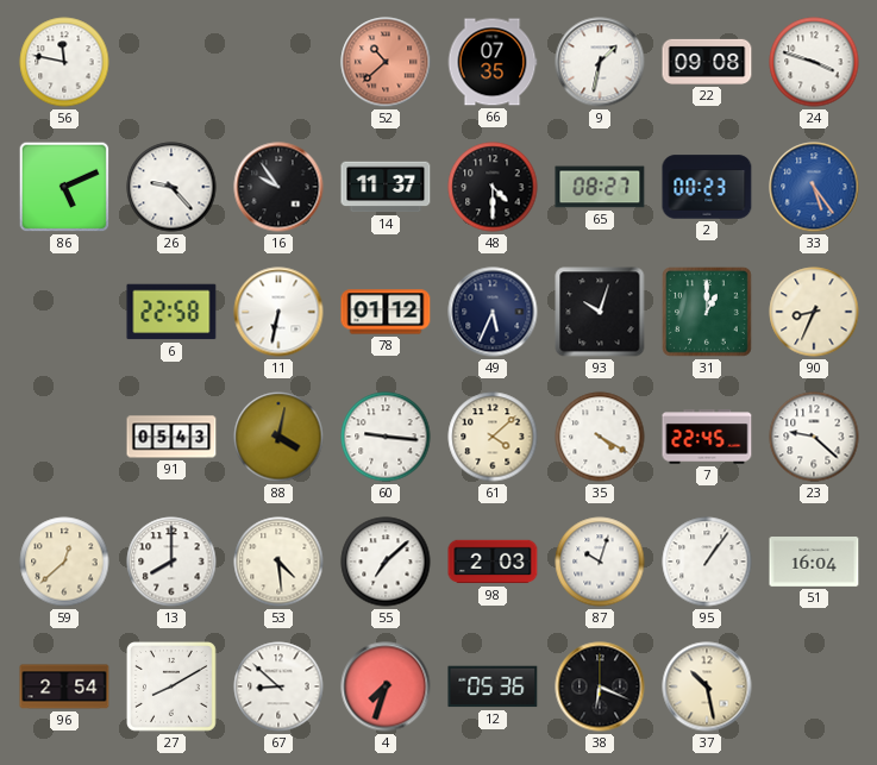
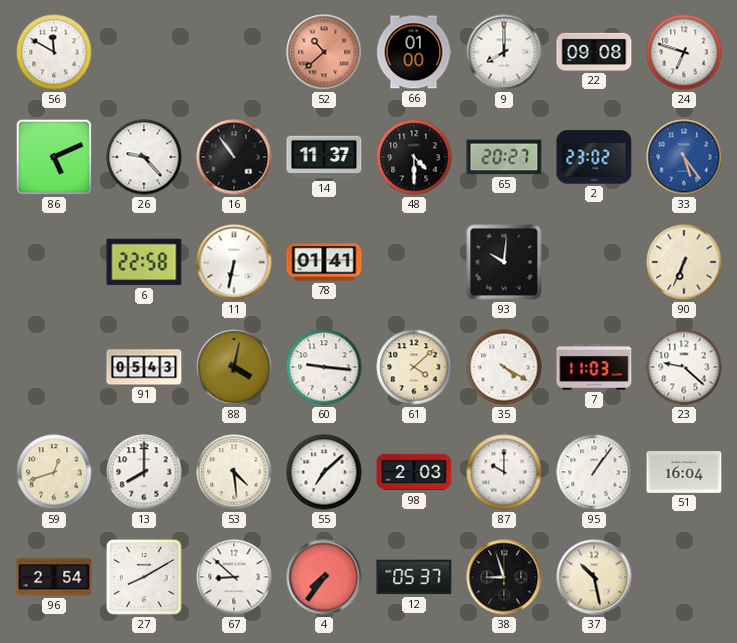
56: 11:47 -> 11:50 (54, 52)
66: 07:35 -> 01:00 (414, 52)
9: 1:32 -> 8:00 (504, 52)
24: 3:48 -> 6:48 (684, 52)
16: 9:54 -> 10:54 (234, 157)
65: 08:27 -> 20:27 (504, 157)
2: 00:23 -> 23:02 (594, 157)
78: 01:12 -> 01:41 (324, 262)
49: 5:34 -> none (493, 312)
93: 10:03 -> 10:01 (504, 262)
31: 1:00 -> none (708, 313)
90: 8:34 -> 6:34 (684, 262)
7: 22:45 -> 11:03 (594, 367)
59: 12:38 -> 12:42 (54, 472)
87: 10:03 -> 10:00 (504, 472)
4: 7:33 -> 7:36 (324, 577)
12: 05:36 -> 05:37 (414, 577)
38: 6:19 -> 8:57 (504, 577)
